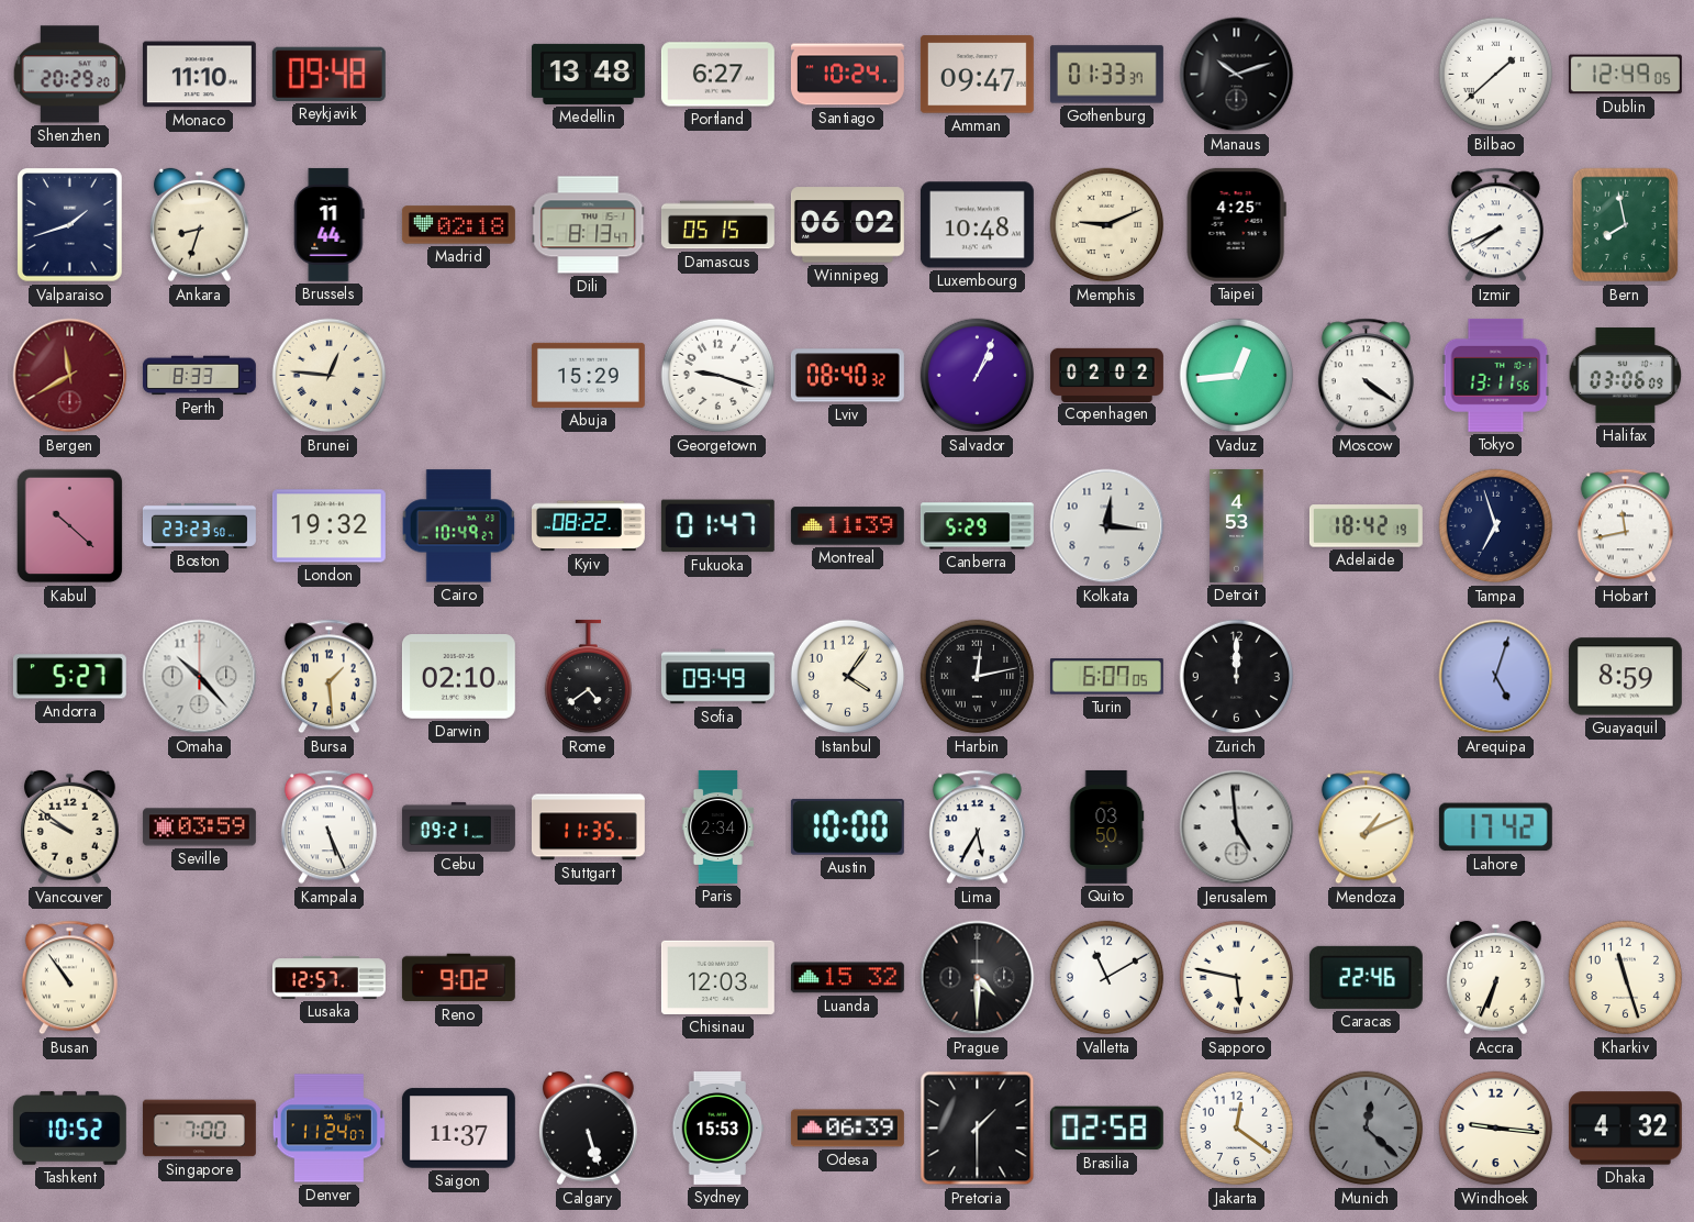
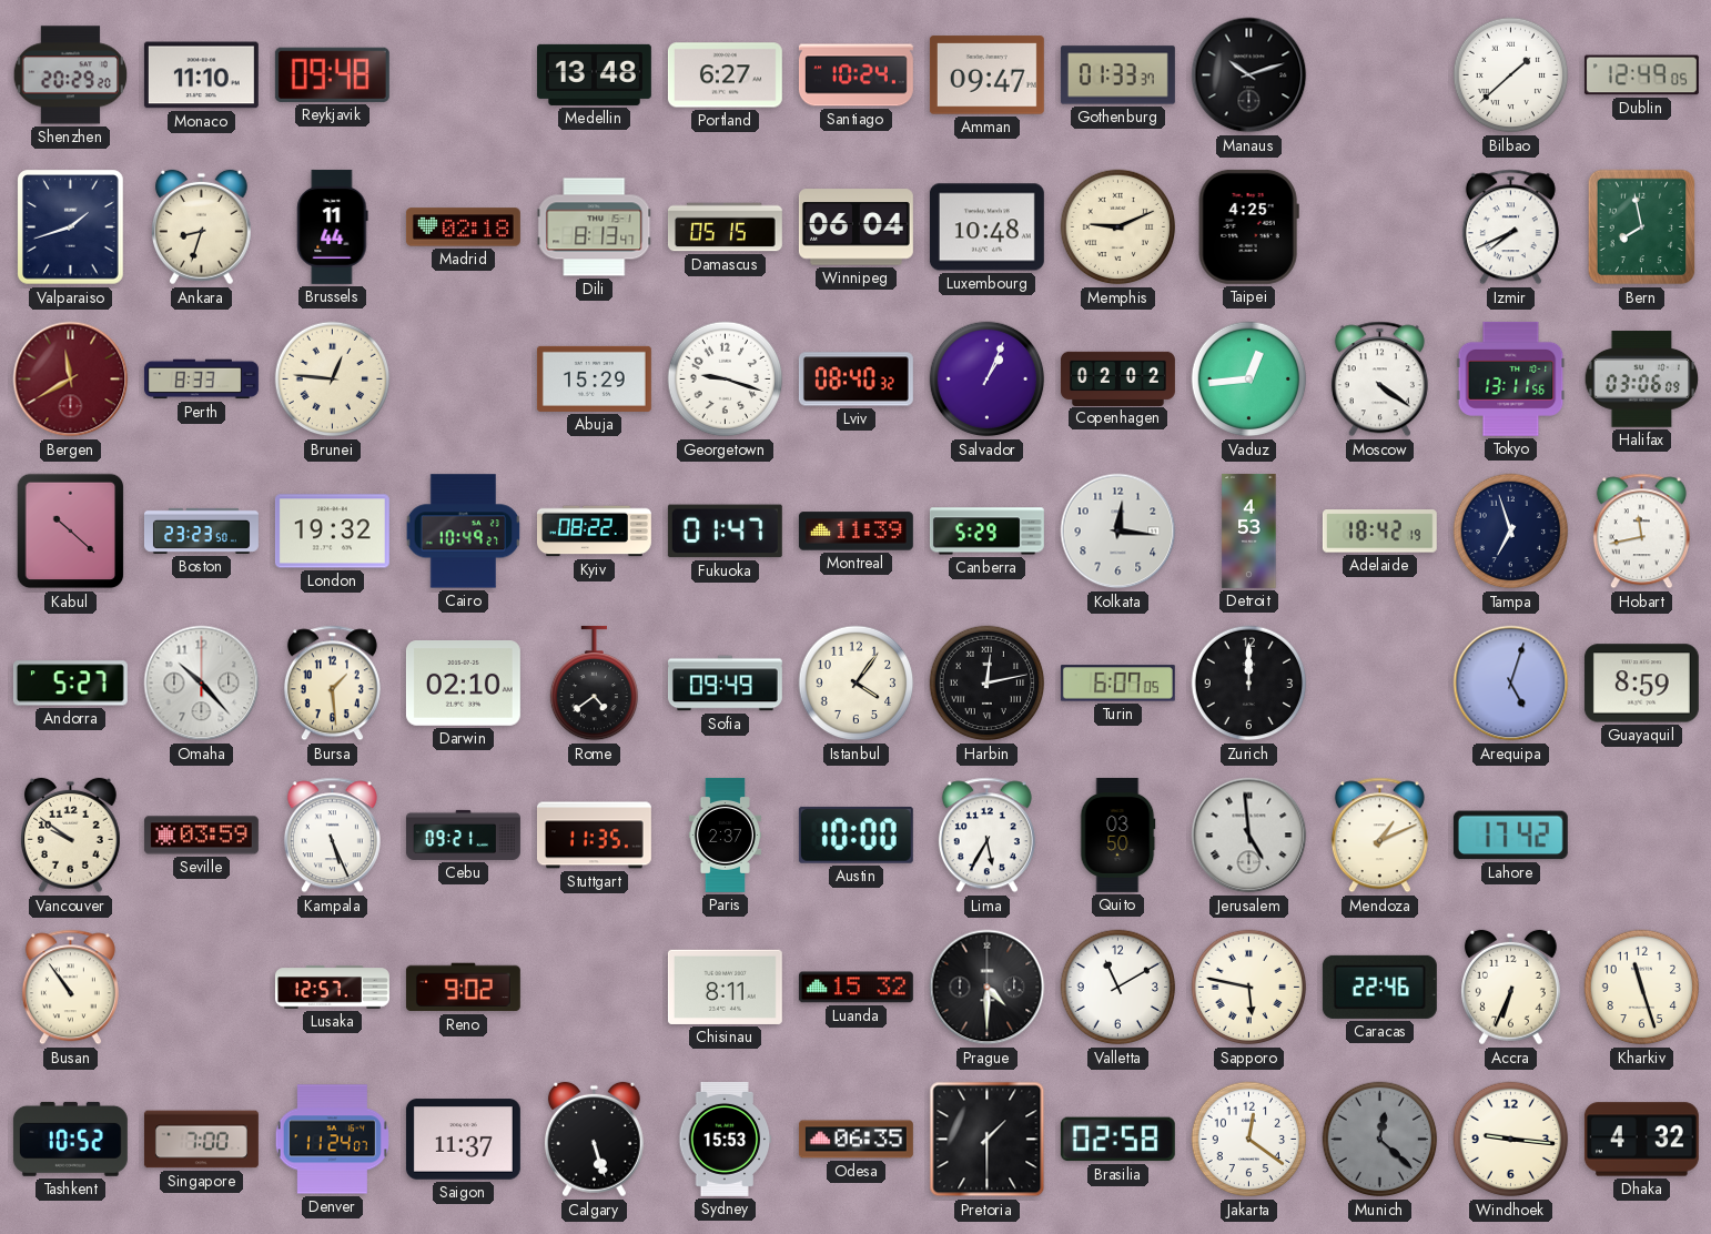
Winnipeg: 06:02 -> 06:04 (855, 227)
Paris: 2:34 -> 2:37 (725, 835)
Chisinau: 12:03 -> 8:11 (725, 987)
Odesa: 06:39 -> 06:35 (855, 1140)
